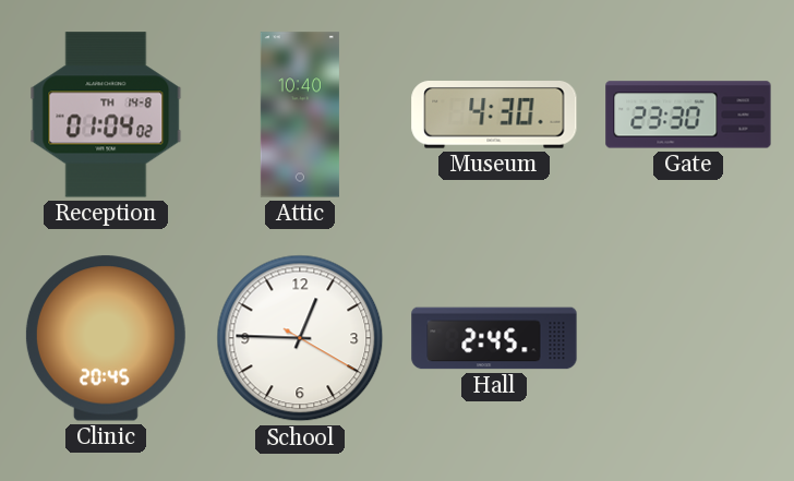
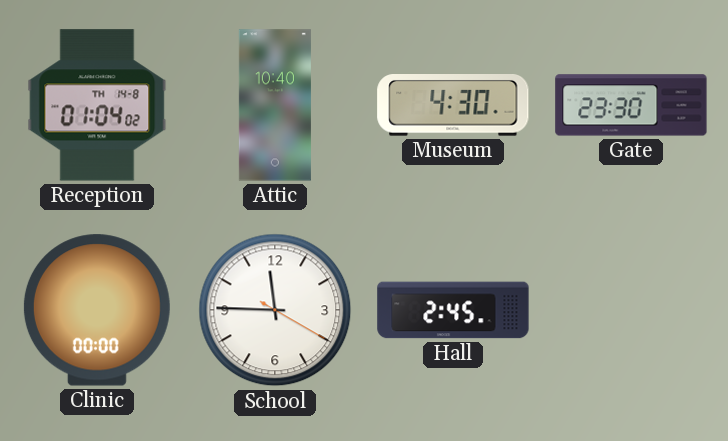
Clinic: 20:45 -> 00:00 (97, 310)
School: 12:45 -> 11:45 (275, 310)
